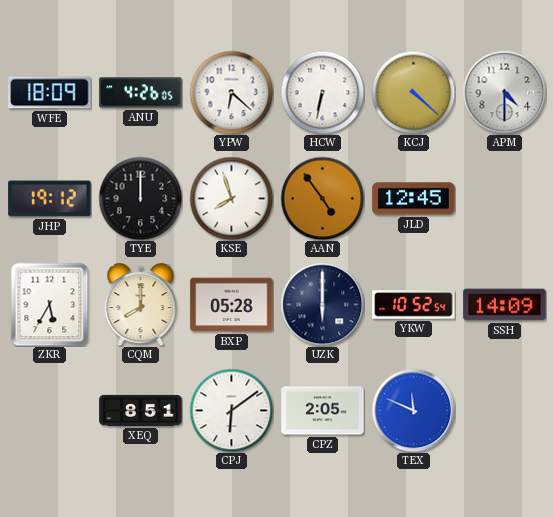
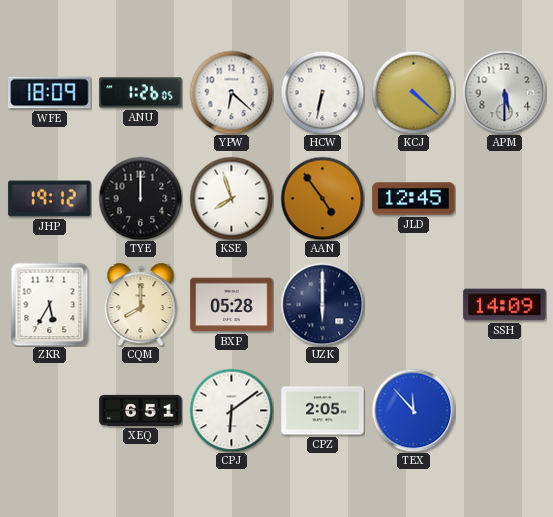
ANU: 4:26 -> 1:26 (141, 93)
APM: 4:30 -> 5:30 (504, 92)
YKW: 10:52 -> none (414, 305)
XEQ: 8:51 -> 6:51 (141, 410)
TEX: 11:49 -> 11:53 (413, 410)
